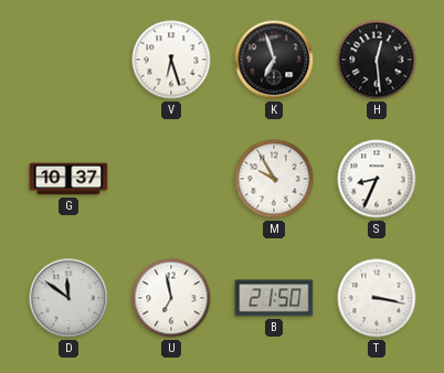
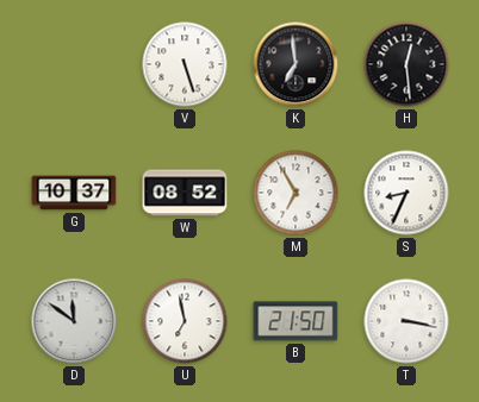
V: 6:27 -> 5:27 (185, 64)
K: 6:57 -> 6:59 (296, 64)
W: none -> 08:52 (185, 193)
M: 9:55 -> 6:55 (296, 193)
